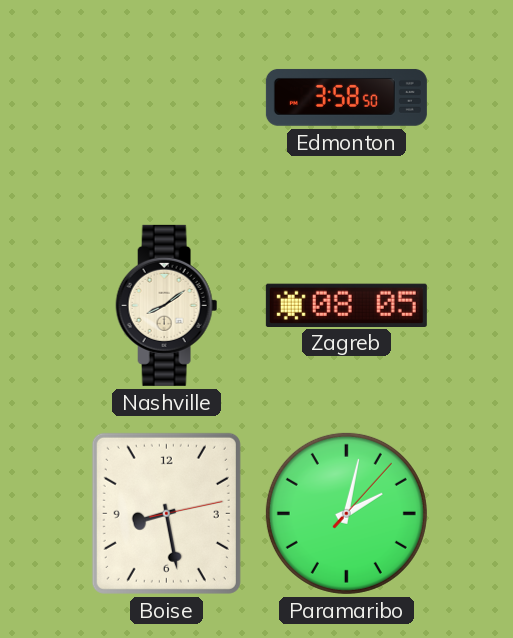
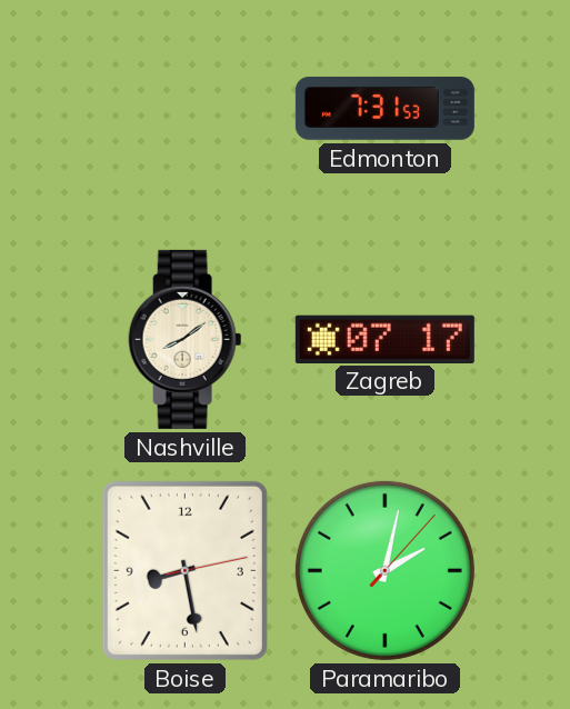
Edmonton: 3:58 -> 7:31 (384, 108)
Zagreb: 08:05 -> 07:17 (384, 339)
